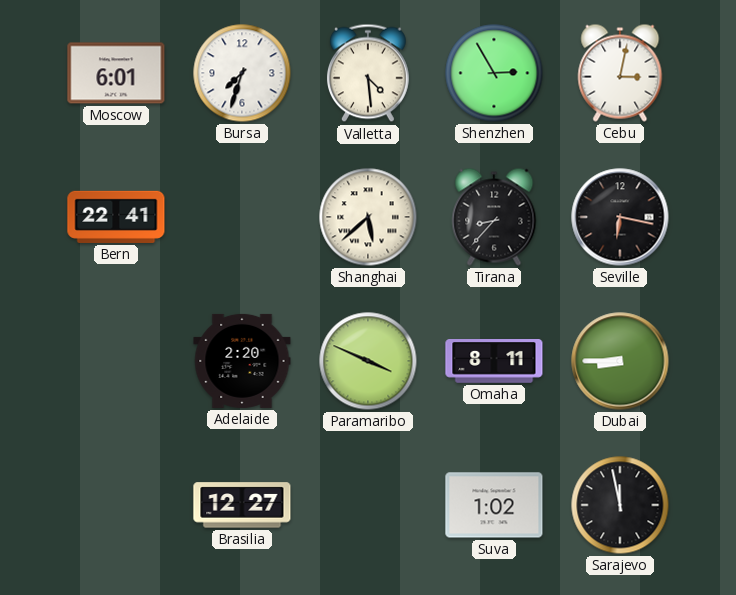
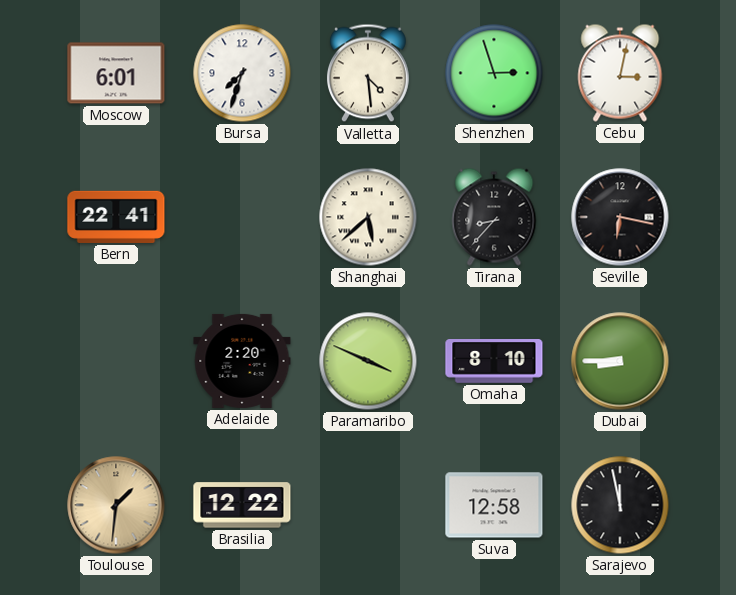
Shenzhen: 2:55 -> 2:57 (494, 73)
Omaha: 8:11 -> 8:10 (494, 362)
Toulouse: none -> 1:31 (116, 505)
Brasilia: 12:27 -> 12:22 (242, 505)
Suva: 1:02 -> 12:58 (494, 505)
